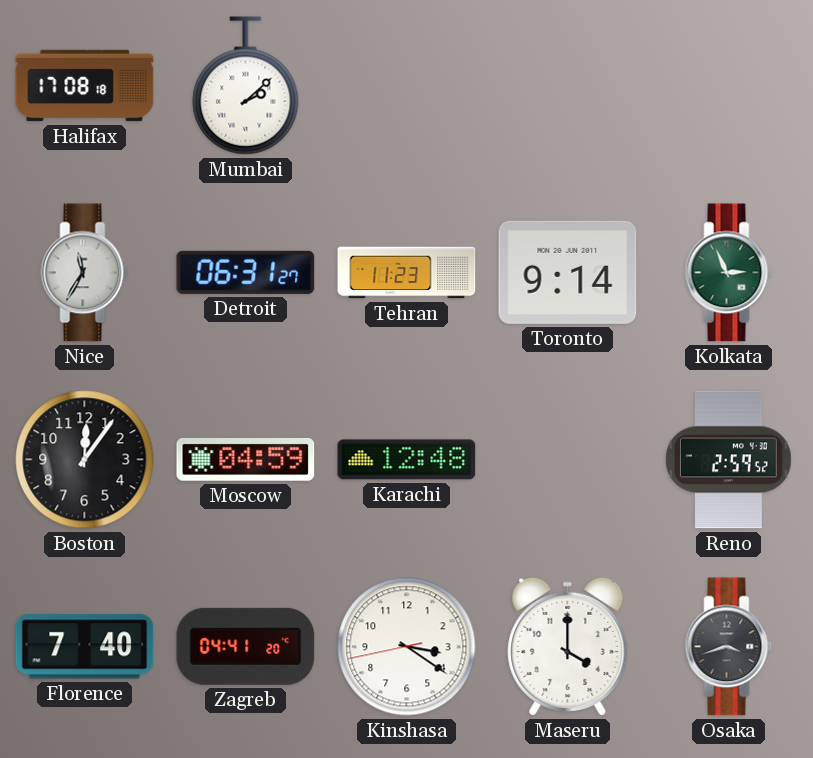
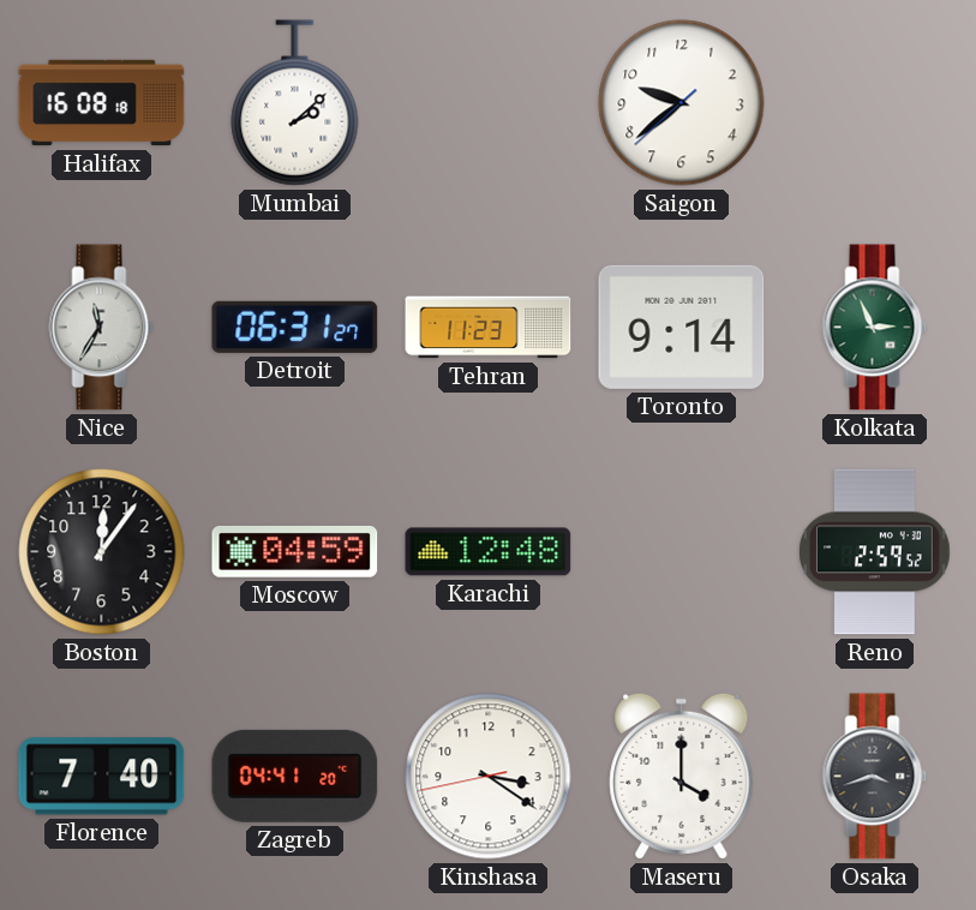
Halifax: 17:08 -> 16:08 (102, 103)
Saigon: none -> 9:38 (682, 103)
